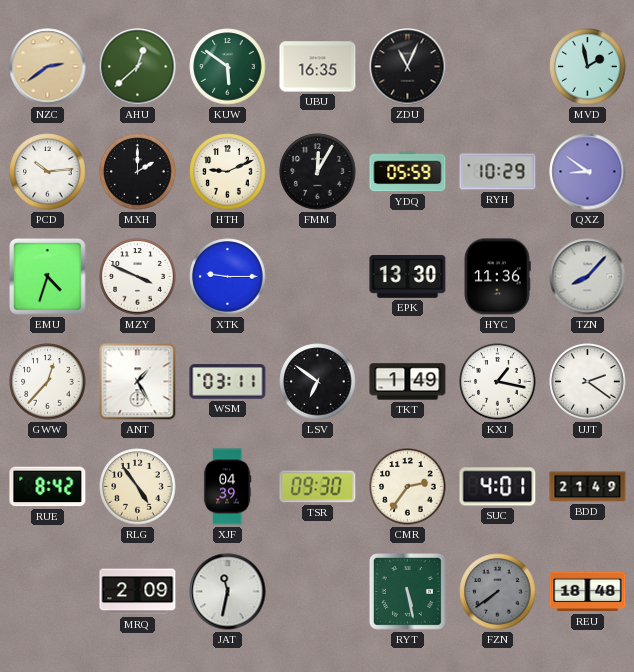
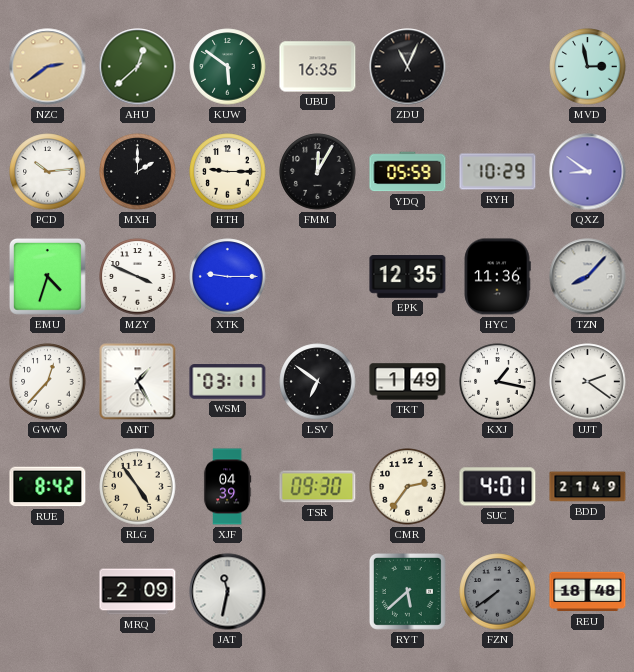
MVD: 1:58 -> 2:58 (588, 67)
HTH: 9:11 -> 9:15 (228, 172)
EPK: 13:30 -> 12:35 (408, 277)
RYT: 5:28 -> 5:38 (407, 591)
